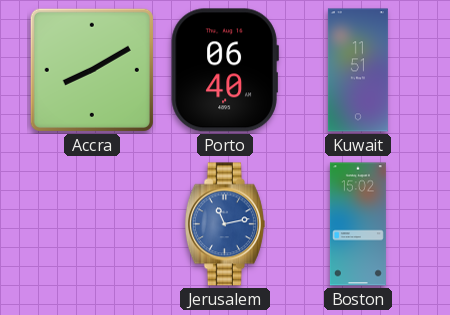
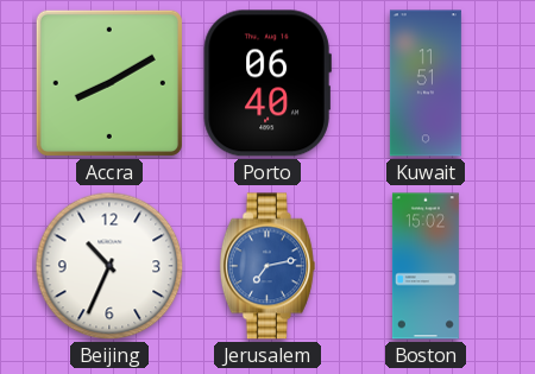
Beijing: none -> 10:34 (109, 266)
Jerusalem: 11:13 -> 7:13 (267, 266)
